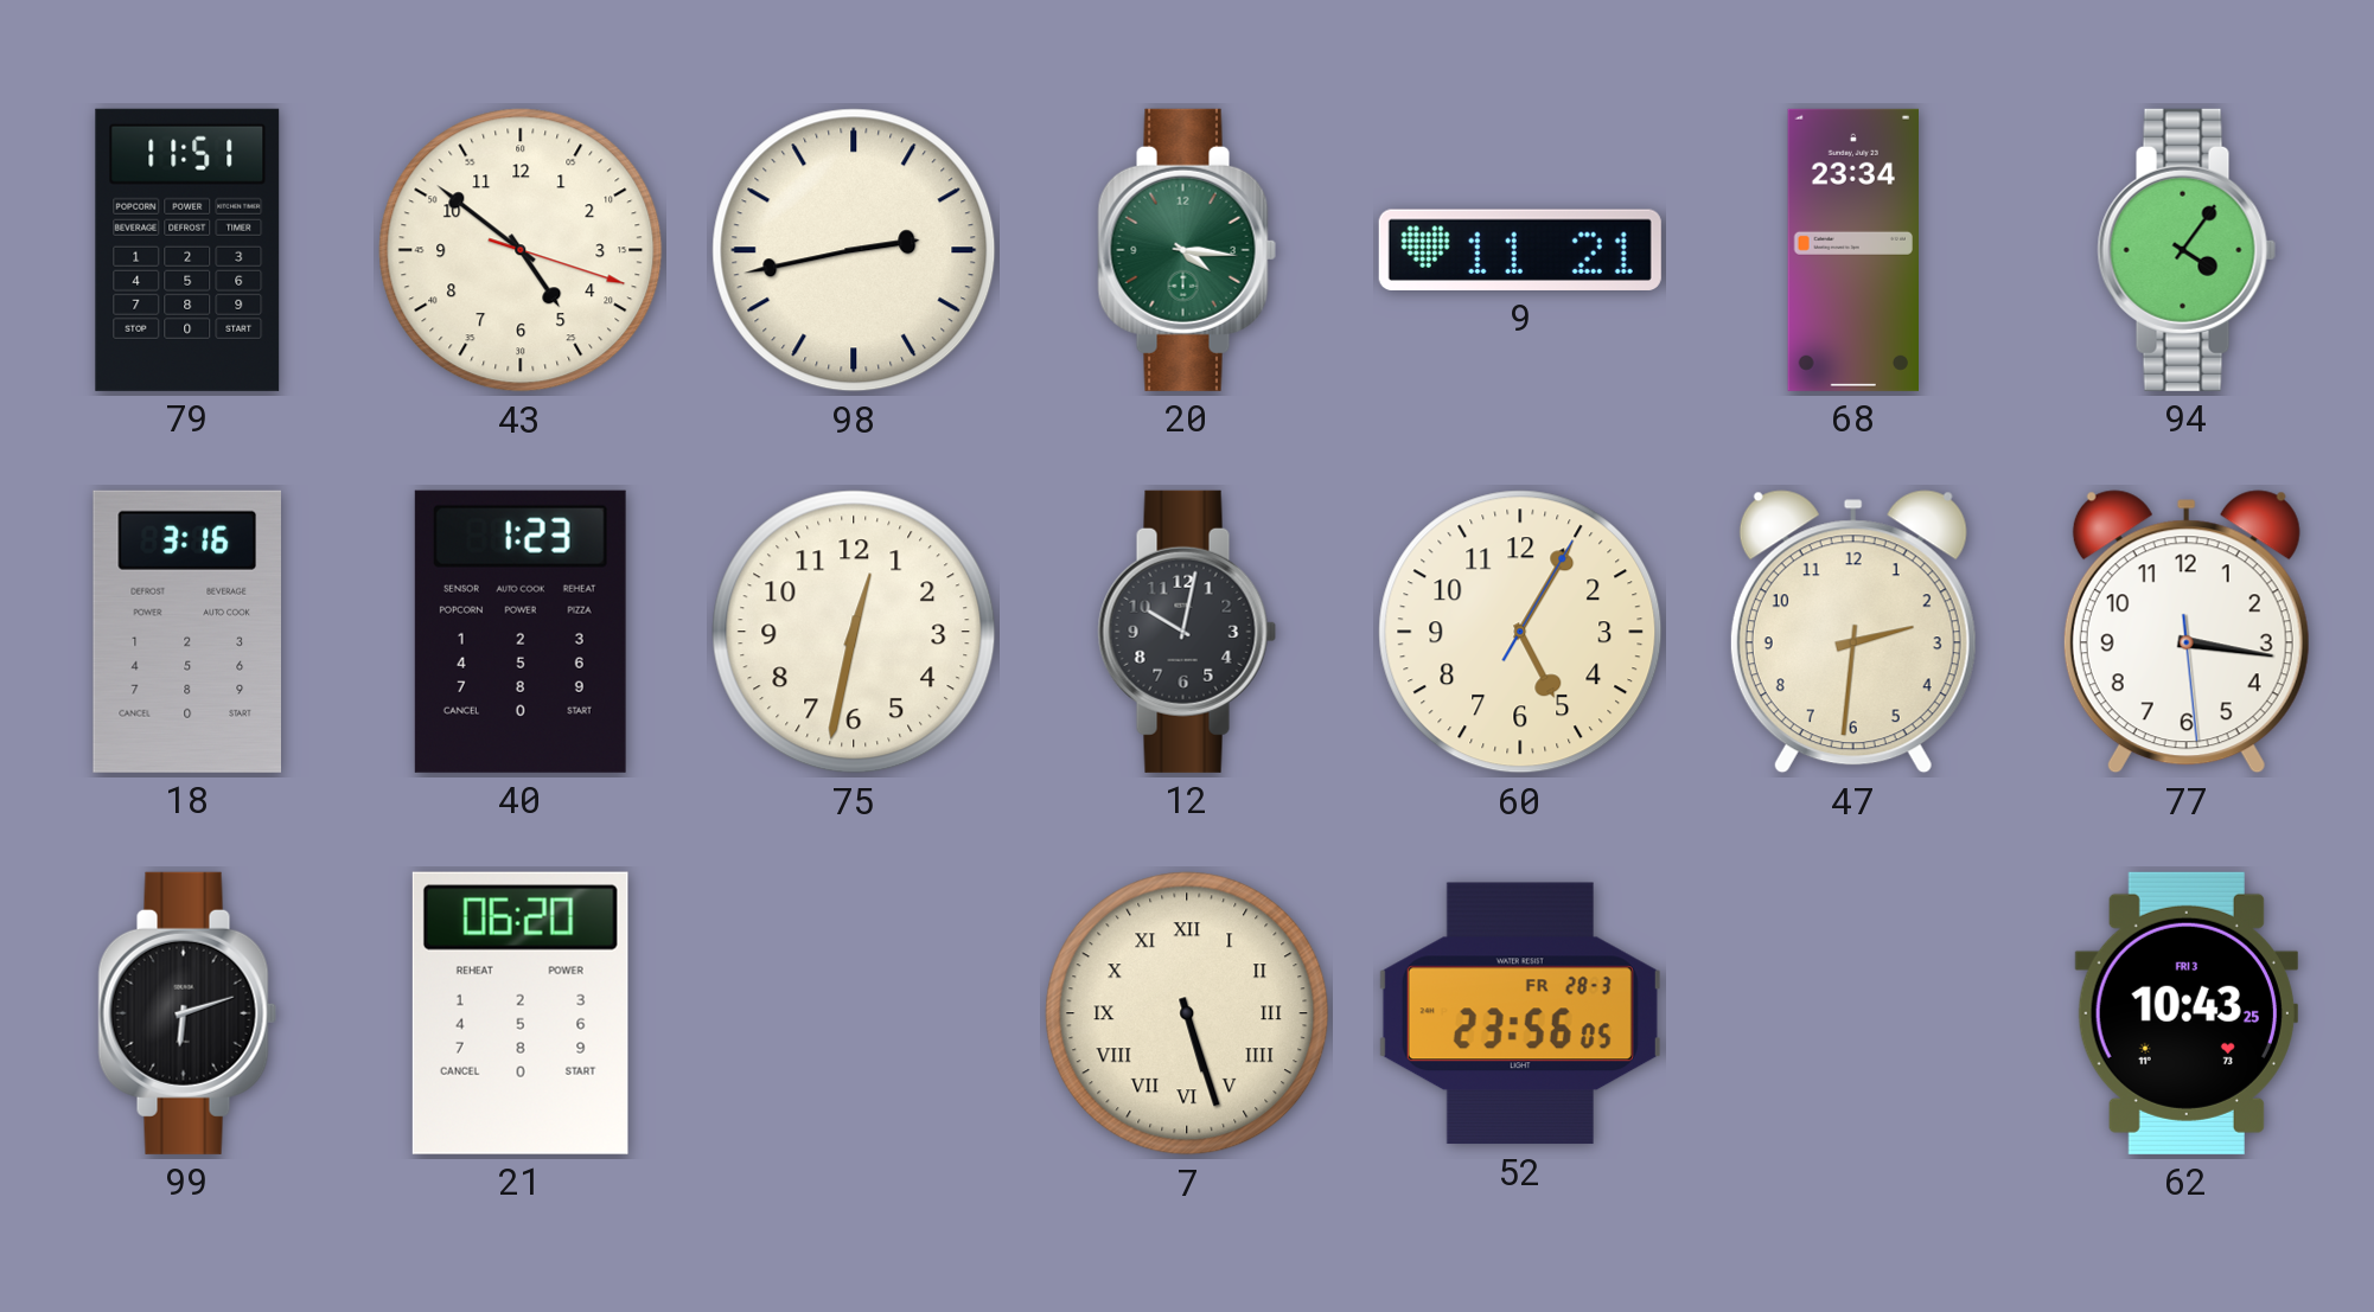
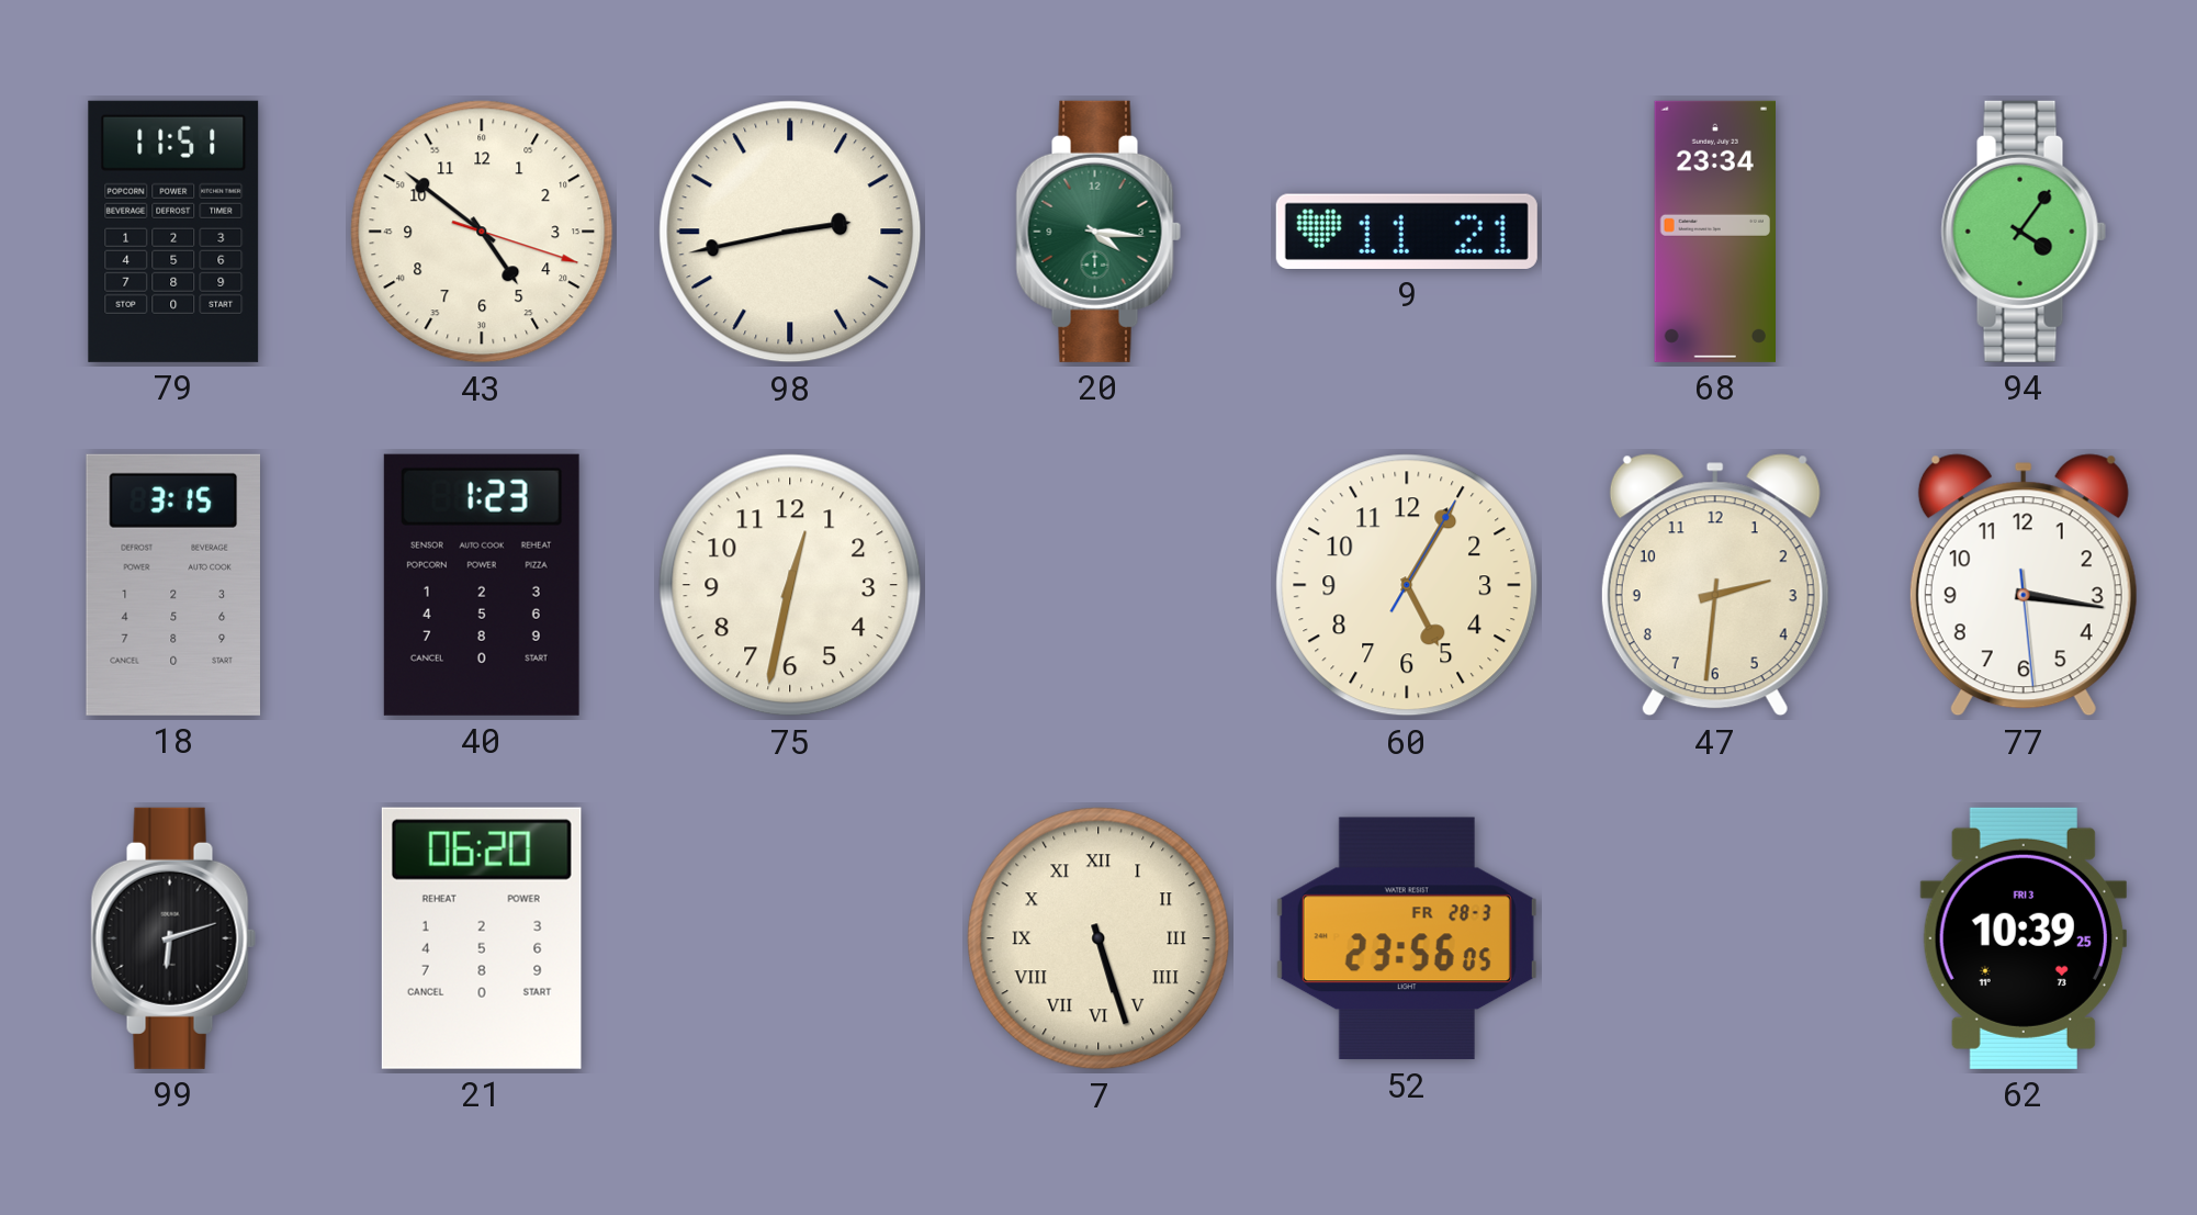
18: 3:16 -> 3:15 (172, 585)
12: 10:02 -> none (1187, 632)
62: 10:43 -> 10:39 (2024, 938)
